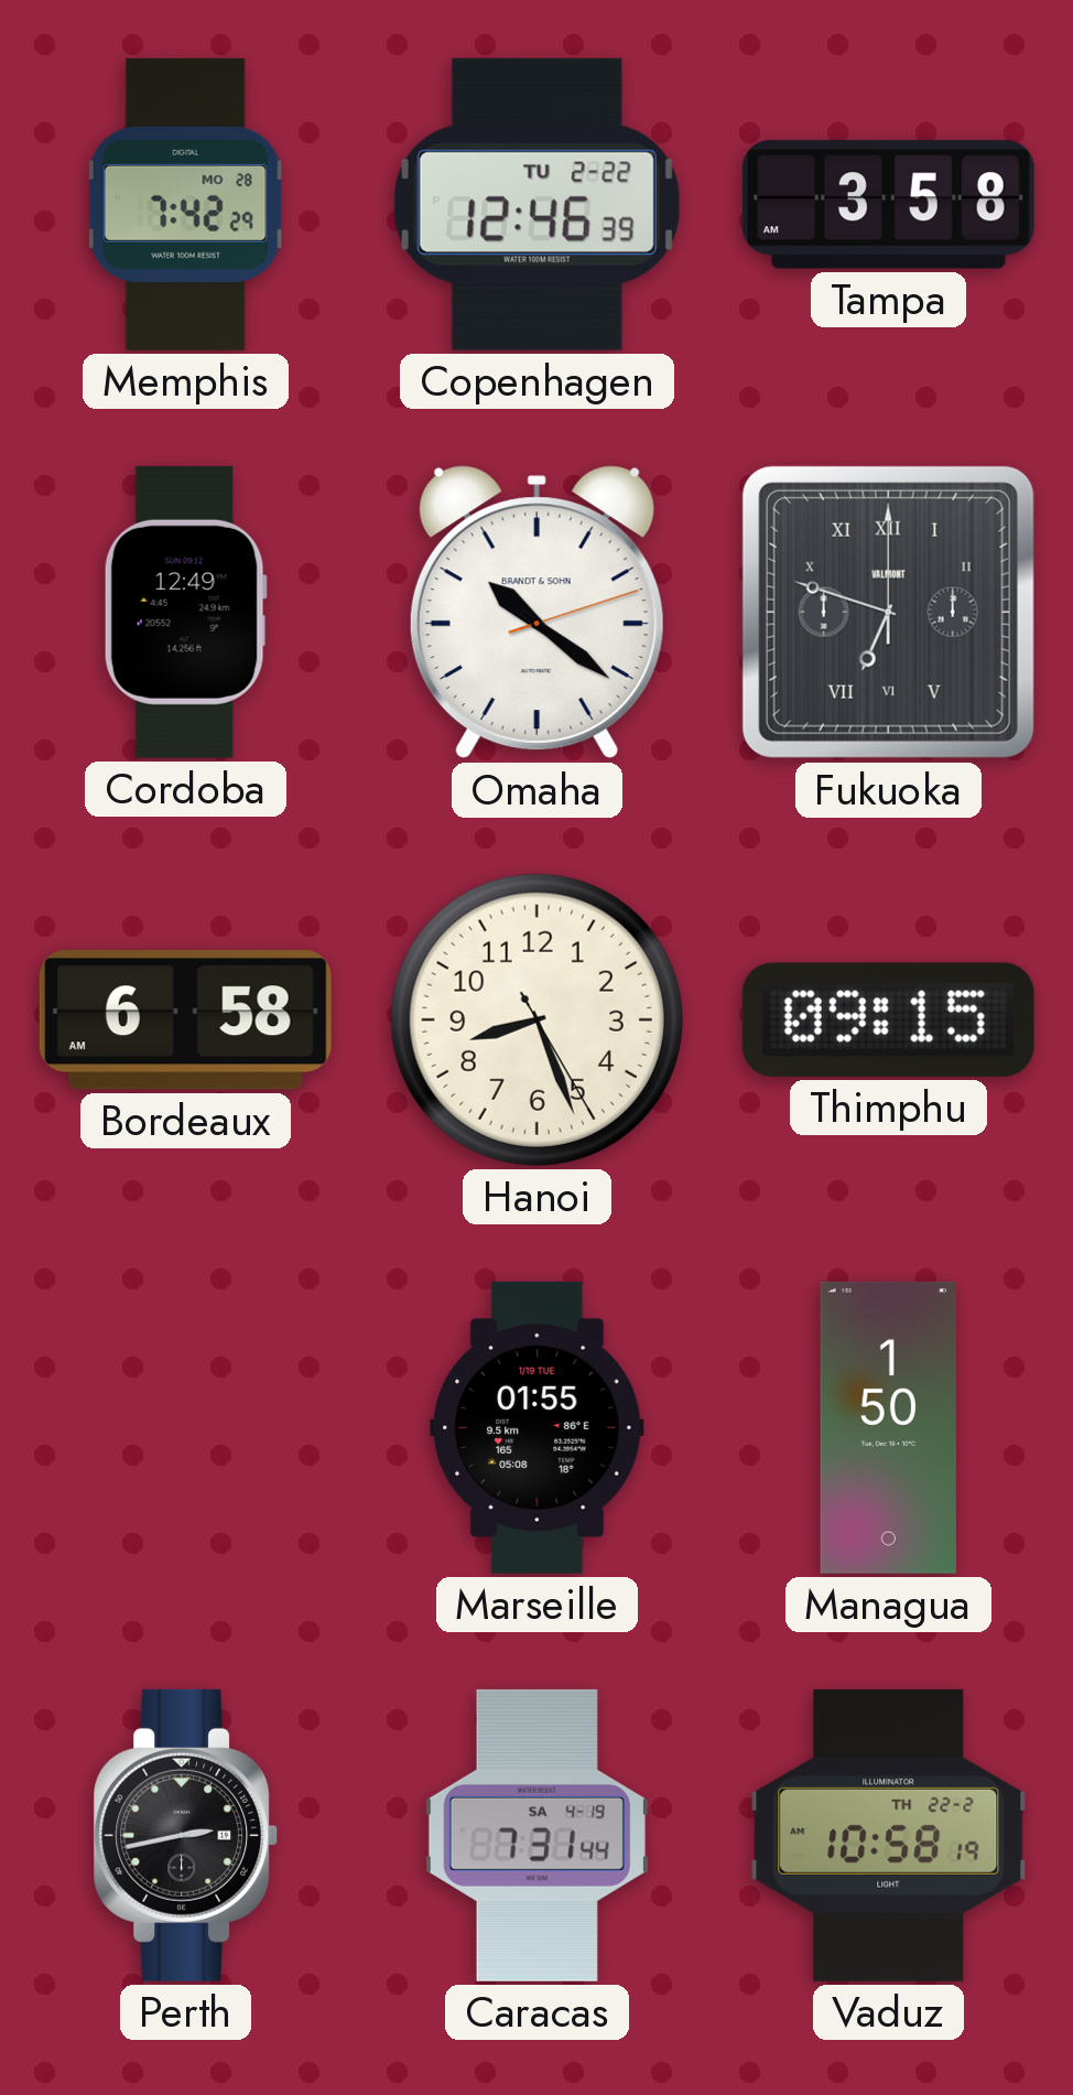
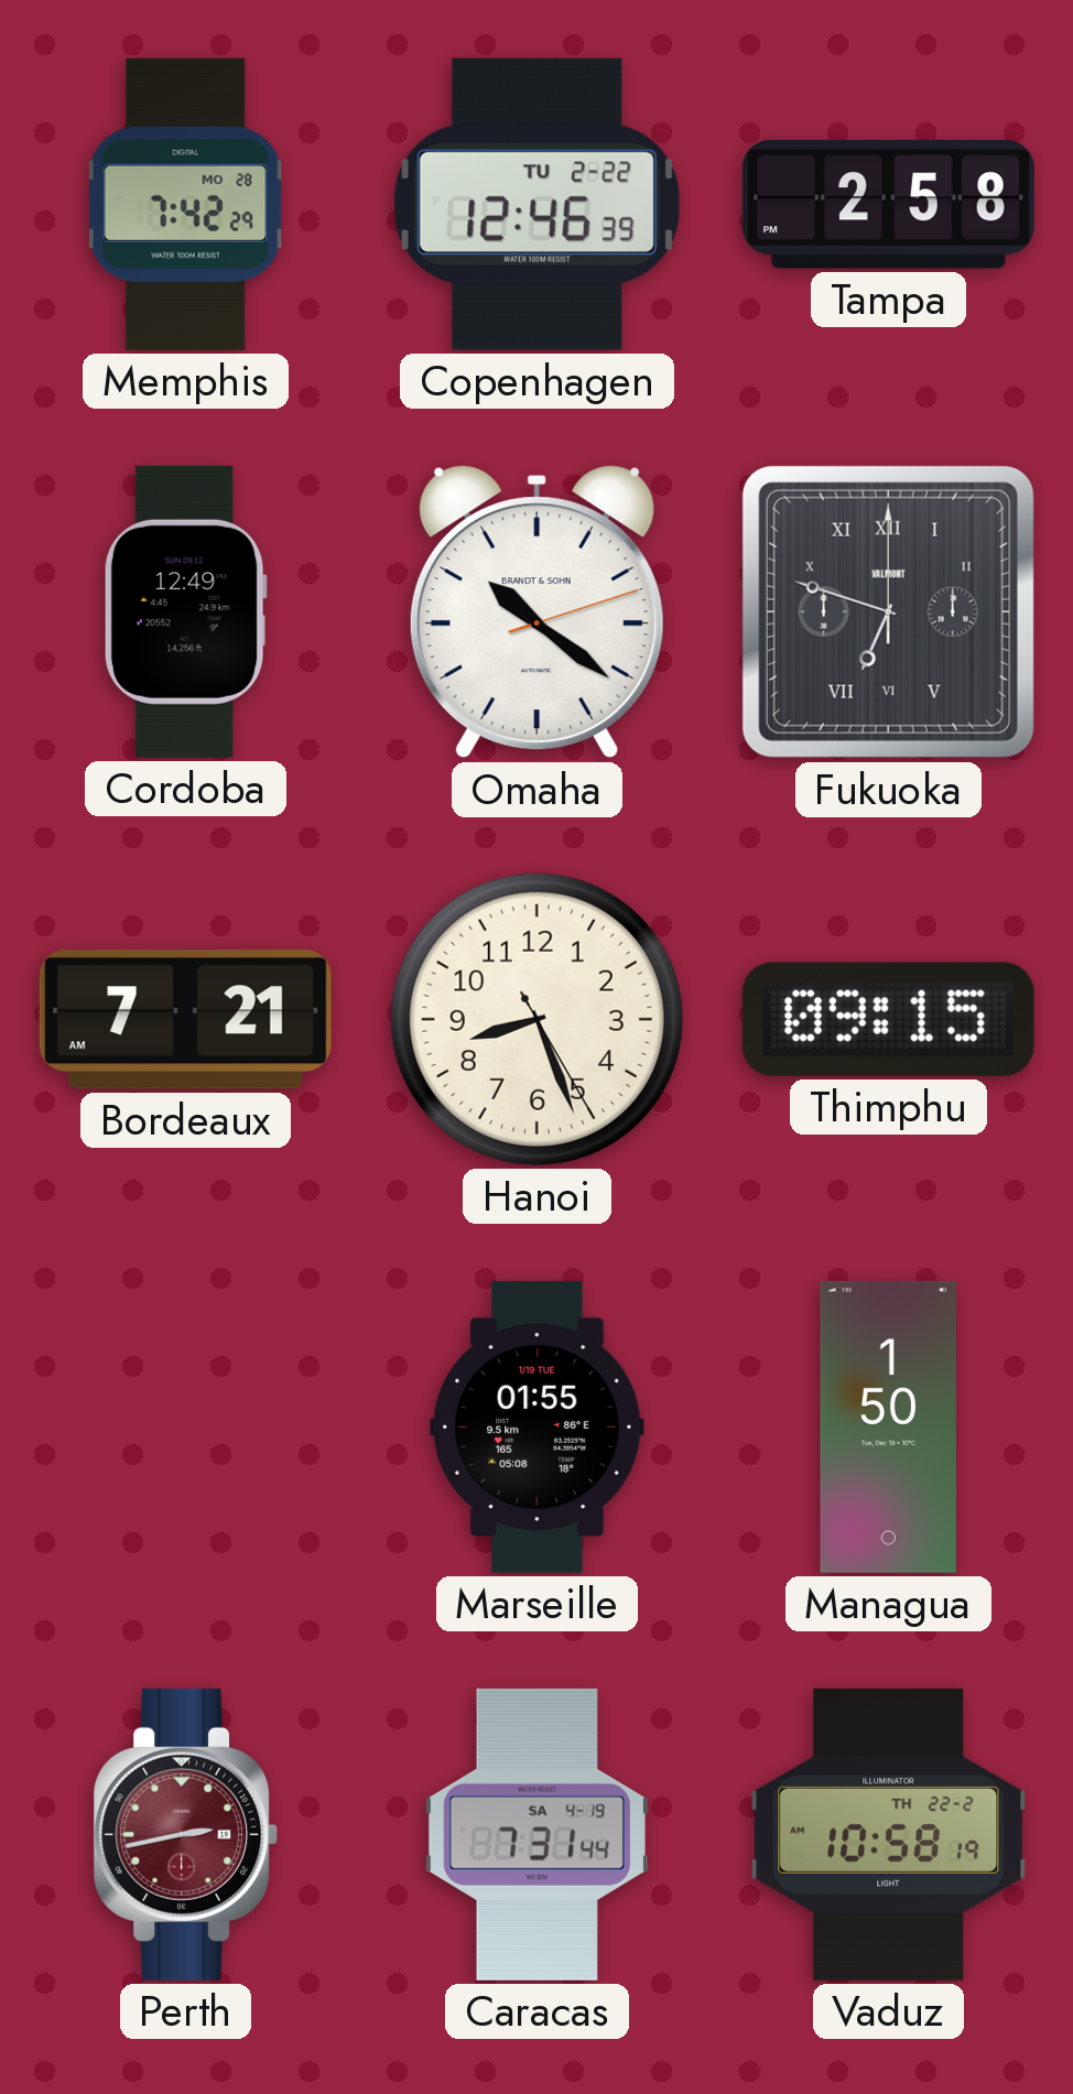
Tampa: 3:58 -> 2:58 (888, 205)
Bordeaux: 6:58 -> 7:21 (185, 1019)
Perth dial: black -> burgundy (186, 1834)
